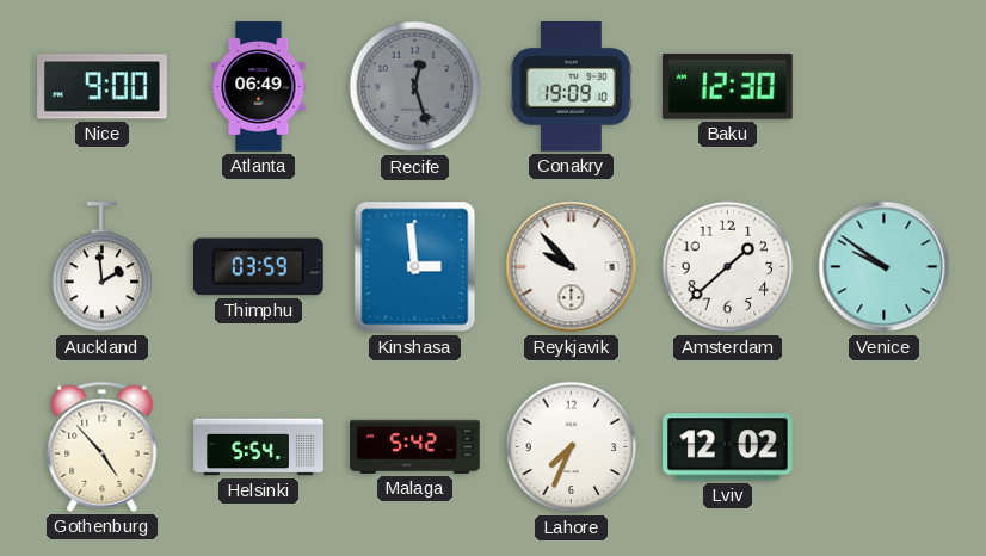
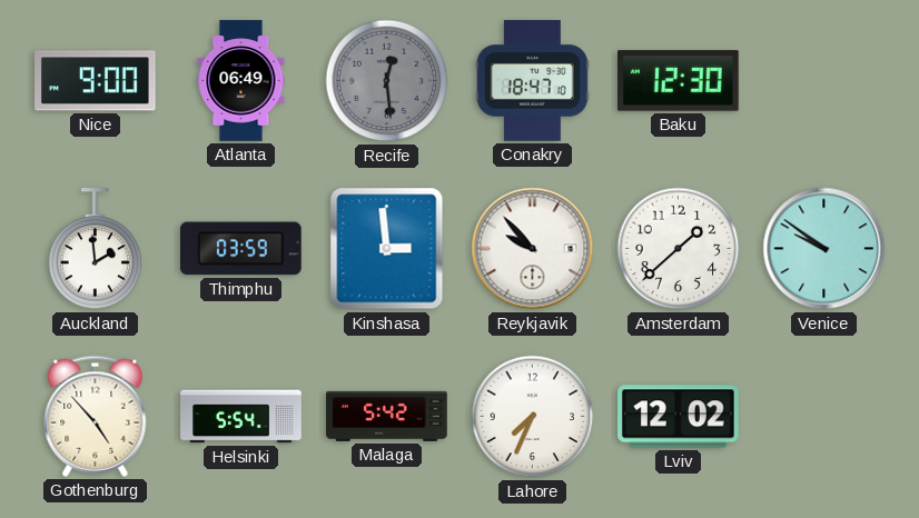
Recife: 12:27 -> 12:29 (387, 81)
Conakry: 19:09 -> 18:47 (532, 81)
